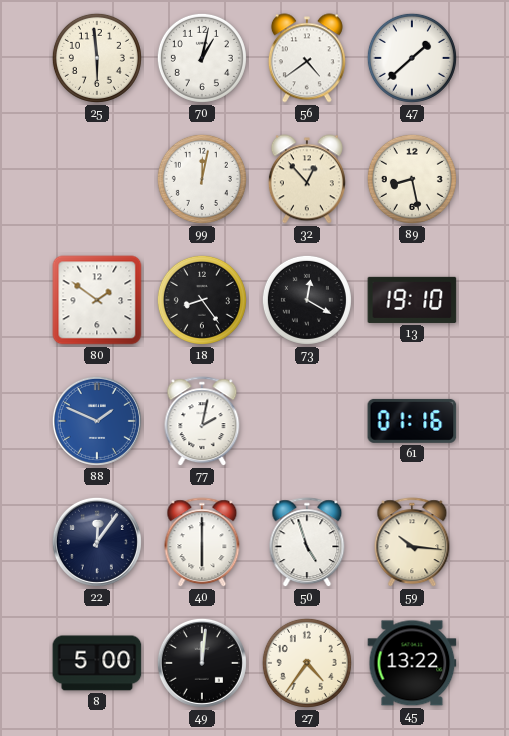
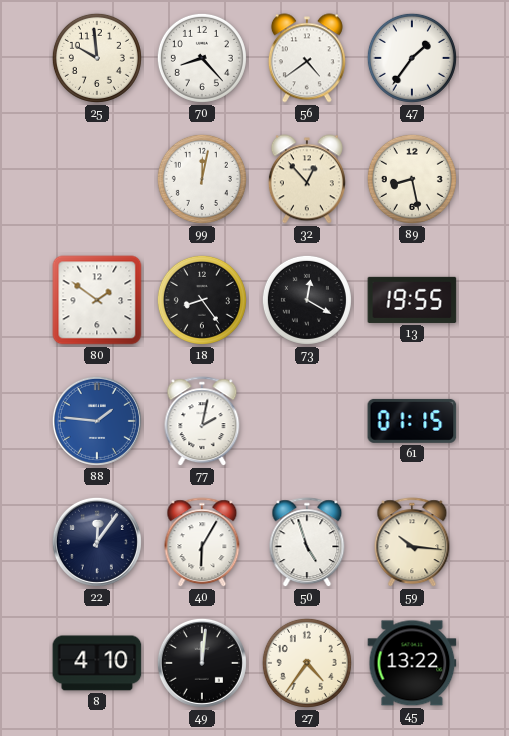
25: 5:59 -> 9:59 (97, 58)
70: 1:02 -> 8:23 (202, 58)
47: 1:38 -> 1:36 (412, 58)
13: 19:10 -> 19:55 (412, 300)
88: 1:49 -> 1:46 (97, 421)
61: 01:16 -> 01:15 (412, 421)
40: 6:00 -> 6:05 (202, 543)
8: 5:00 -> 4:10 (97, 663)
